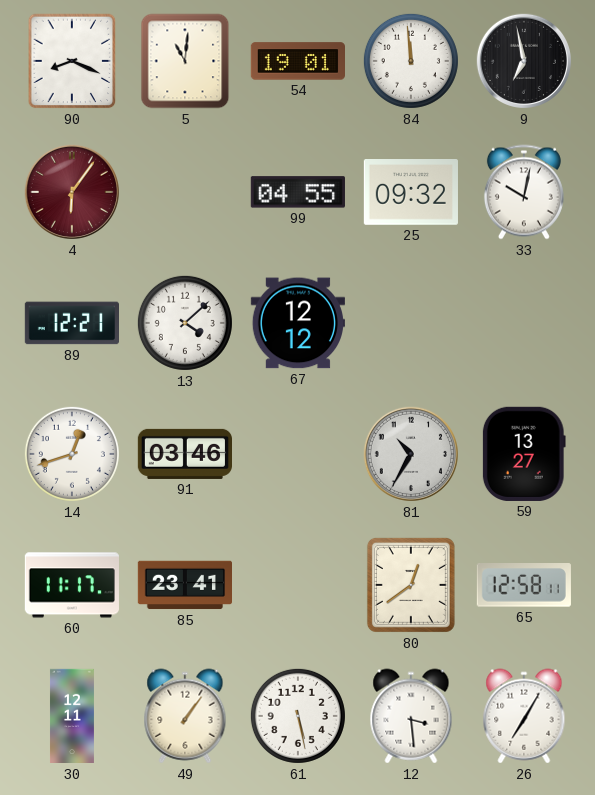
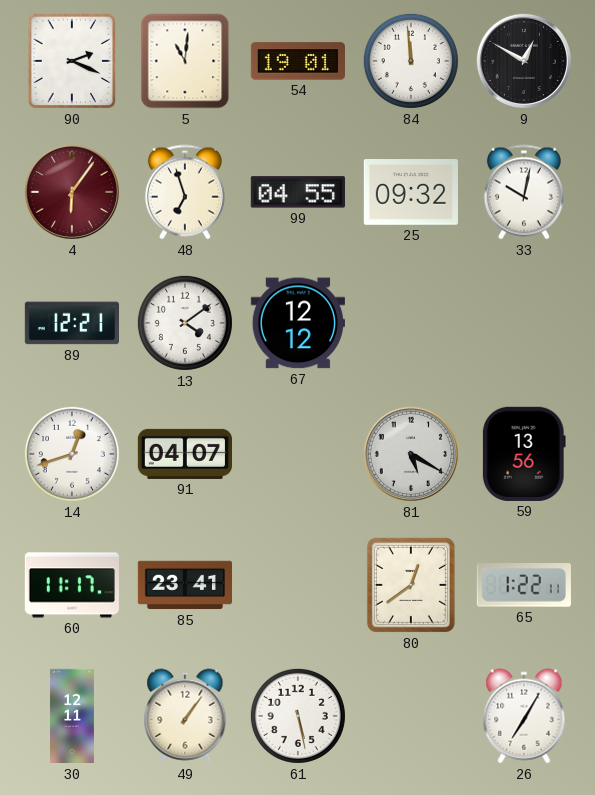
90: 8:19 -> 2:19 (72, 61)
9: 6:58 -> 12:50 (524, 61)
48: none -> 6:57 (185, 192)
13: 4:08 -> 4:09 (185, 323)
91: 03:46 -> 04:07 (184, 454)
81: 10:35 -> 5:20 (411, 454)
59: 13:27 -> 13:56 (524, 454)
65: 12:58 -> 1:22 (524, 586)
12: 3:29 -> none (411, 716)
